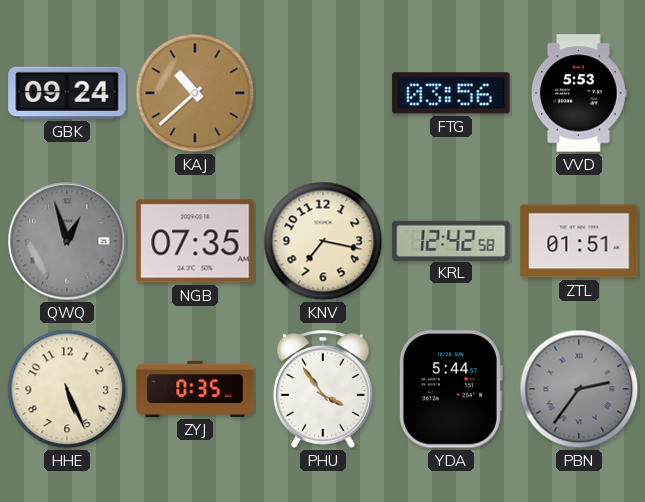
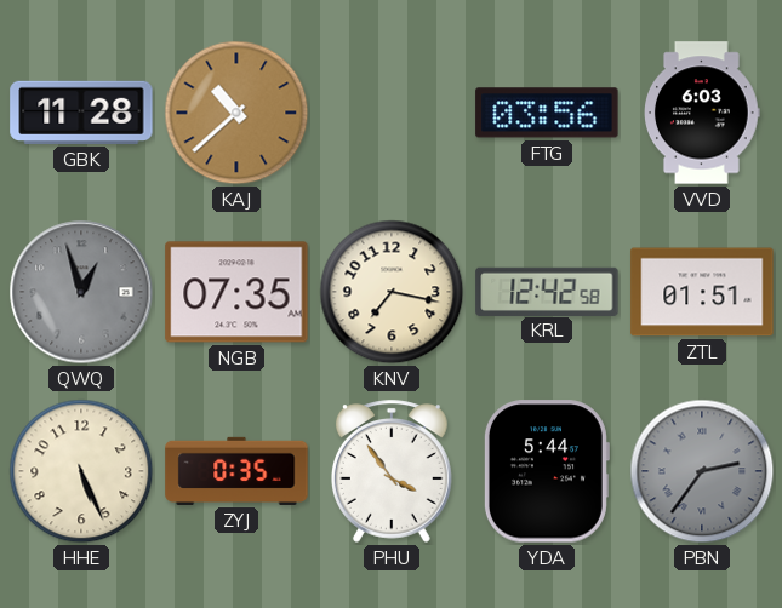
GBK: 09:24 -> 11:28 (81, 113)
VVD: 5:53 -> 6:03 (703, 113)
